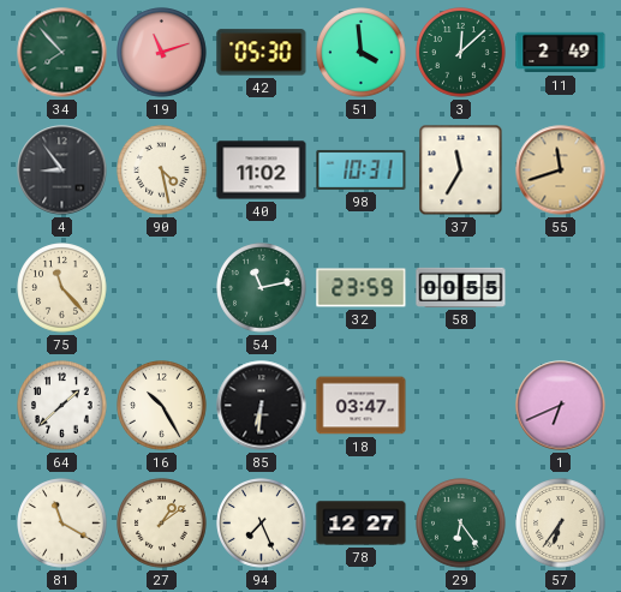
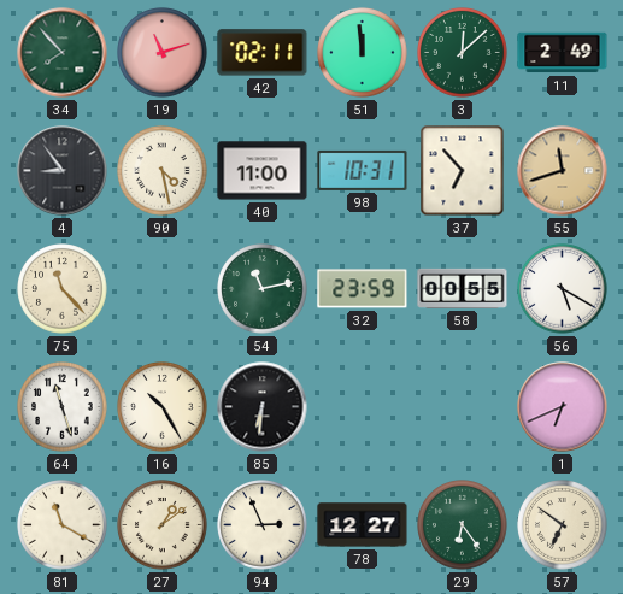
42: 05:30 -> 02:11 (263, 53)
51: 3:59 -> 11:59 (363, 53)
40: 11:02 -> 11:00 (263, 171)
37: 11:35 -> 6:53 (463, 171)
56: none -> 5:20 (563, 289)
64: 1:38 -> 11:27 (63, 407)
18: 03:47 -> none (362, 406)
94: 7:26 -> 2:56 (263, 525)
57: 6:36 -> 6:51 (563, 525)
